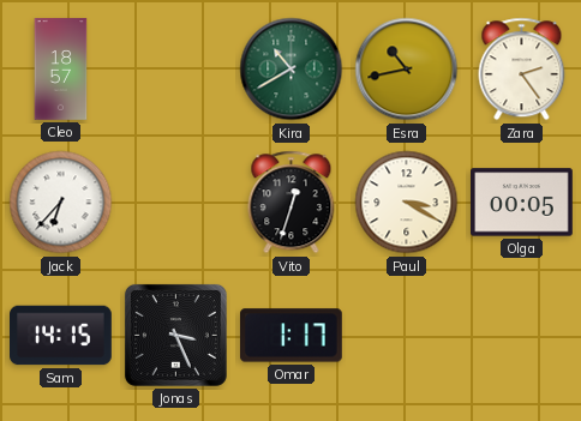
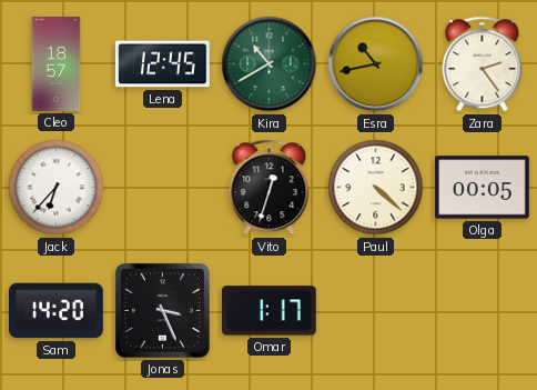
Lena: none -> 12:45 (163, 64)
Paul: 3:20 -> 4:22 (376, 188)
Sam: 14:15 -> 14:20 (57, 311)
